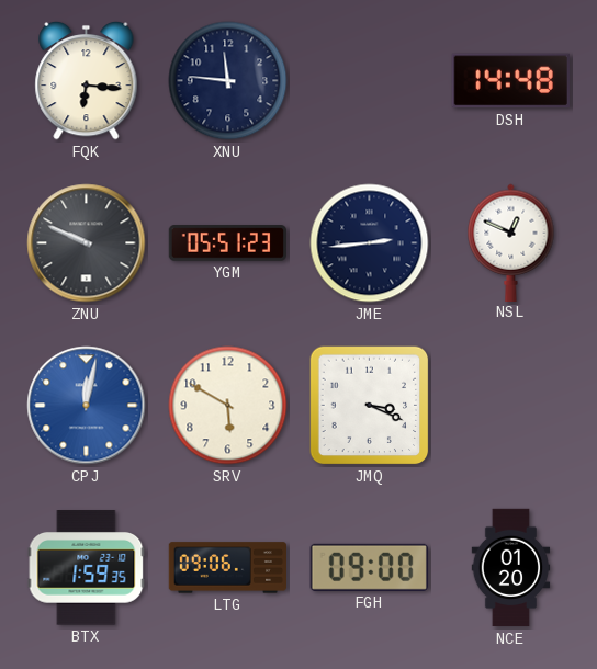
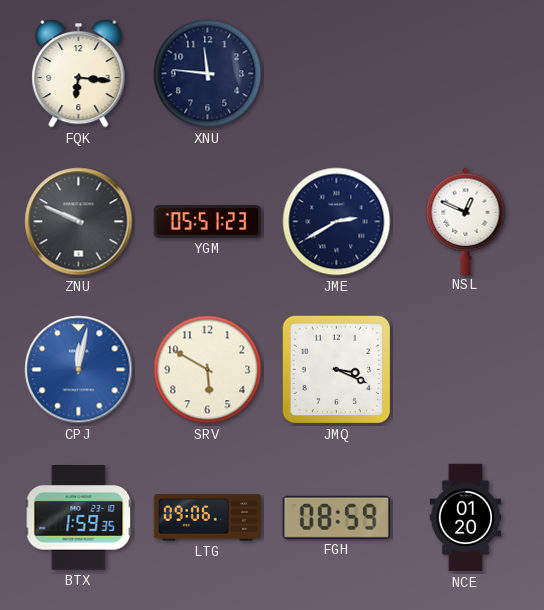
DSH: 14:48 -> none (510, 81)
JME: 2:44 -> 2:40 (337, 222)
FGH: 09:00 -> 08:59 (336, 517)
